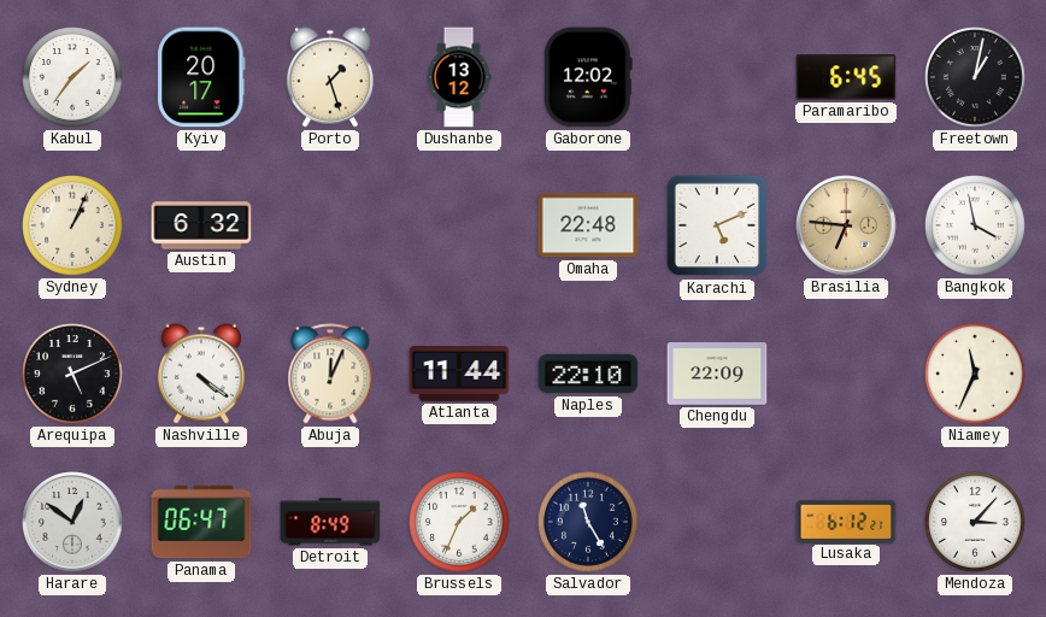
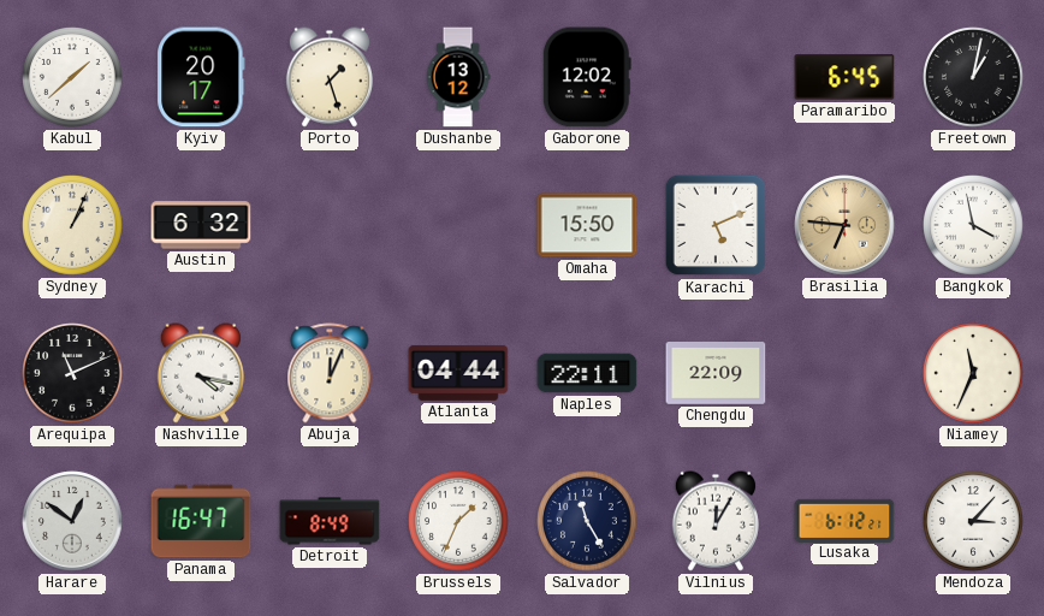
Kabul: 1:36 -> 1:38 (72, 77)
Omaha: 22:48 -> 15:50 (587, 225)
Arequipa: 5:11 -> 11:11 (72, 373)
Nashville: 4:21 -> 4:17 (201, 373)
Atlanta: 11:44 -> 04:44 (458, 373)
Naples: 22:10 -> 22:11 (587, 373)
Panama: 06:47 -> 16:47 (201, 521)
Vilnius: none -> 12:05 (716, 521)
